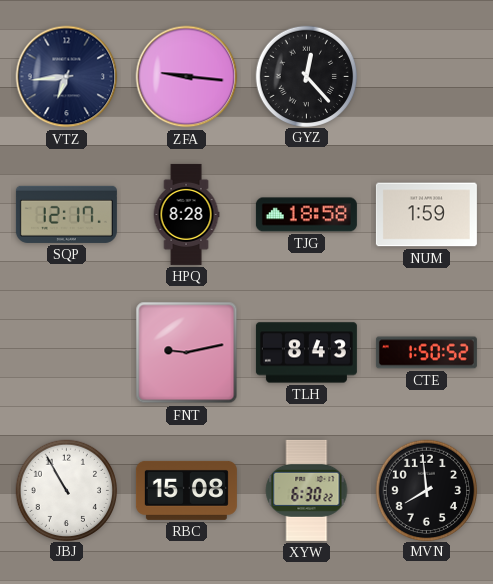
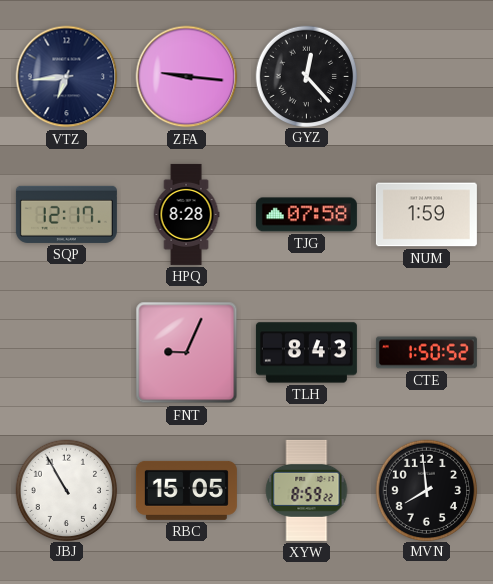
TJG: 18:58 -> 07:58 (306, 215)
FNT: 9:13 -> 9:04 (187, 353)
RBC: 15:08 -> 15:05 (186, 490)
XYW: 6:30 -> 8:59 (307, 490)
